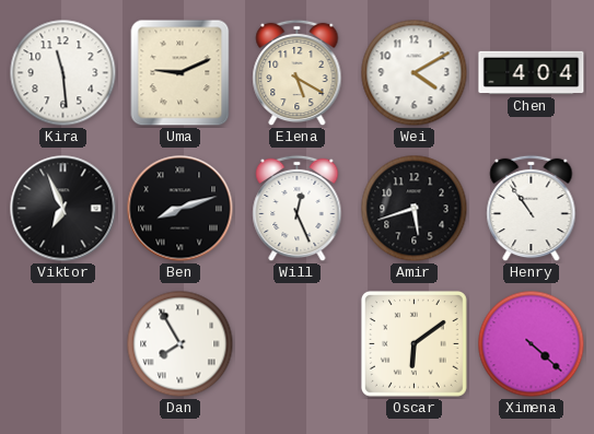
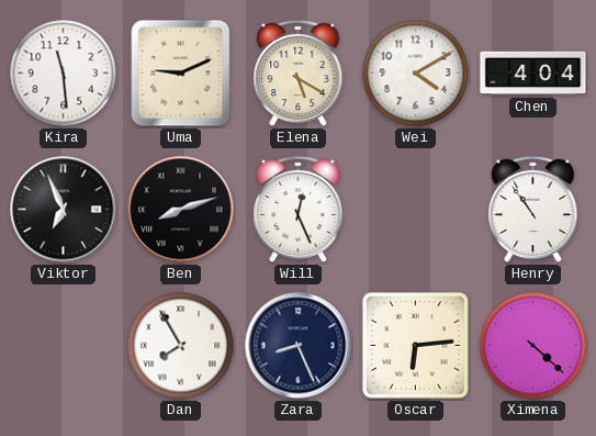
Amir: 5:42 -> none (415, 209)
Zara: none -> 8:26 (299, 346)
Oscar: 6:09 -> 6:14 (415, 345)
